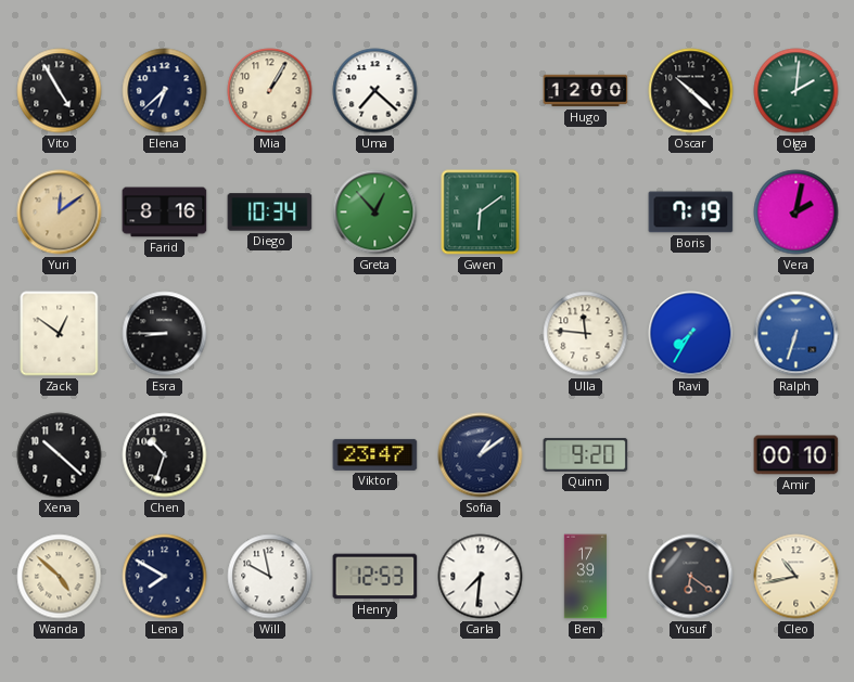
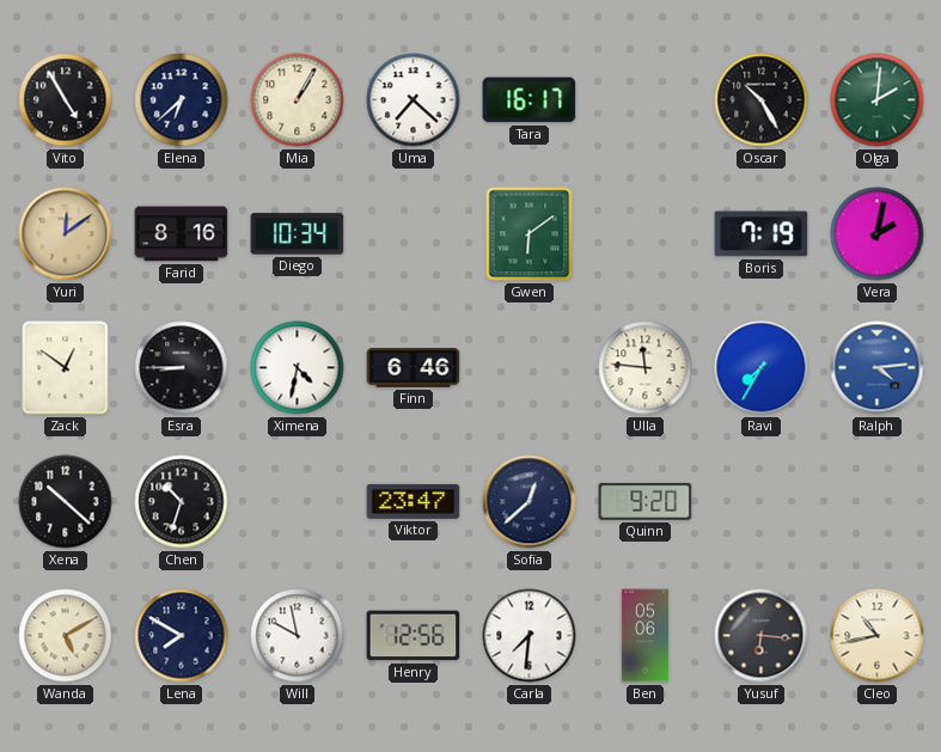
Tara: none -> 16:17 (530, 100)
Hugo: 12:00 -> none (586, 91)
Oscar: 10:22 -> 10:25 (762, 100)
Greta: 12:53 -> none (375, 213)
Ximena: none -> 4:32 (298, 368)
Finn: none -> 6:46 (414, 368)
Ralph: 6:33 -> 4:14 (878, 368)
Sofia: 1:09 -> 12:38 (530, 502)
Amir: 00:10 -> none (796, 455)
Wanda: 4:52 -> 5:10 (66, 636)
Henry: 12:53 -> 12:56 (414, 636)
Ben: 17:39 -> 05:06 (646, 636)
Yusuf: 6:21 -> 6:16 (762, 636)
